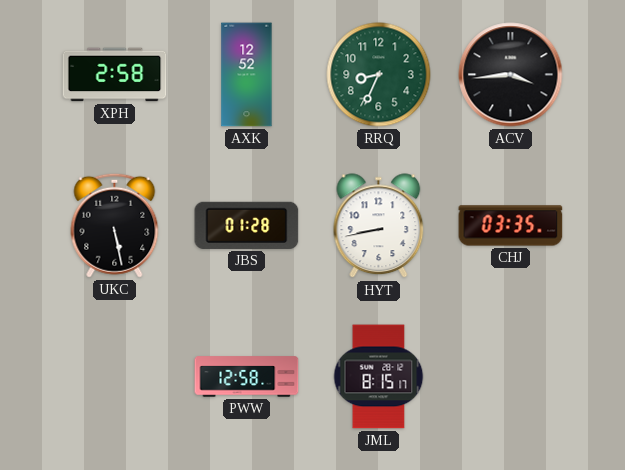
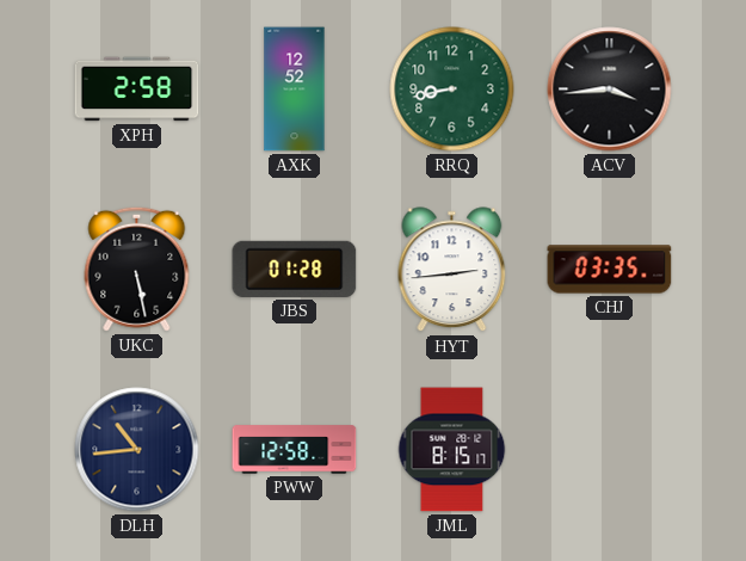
RRQ: 8:34 -> 8:43 (452, 90)
HYT: 8:43 -> 2:44 (452, 270)
DLH: none -> 10:44 (137, 450)
